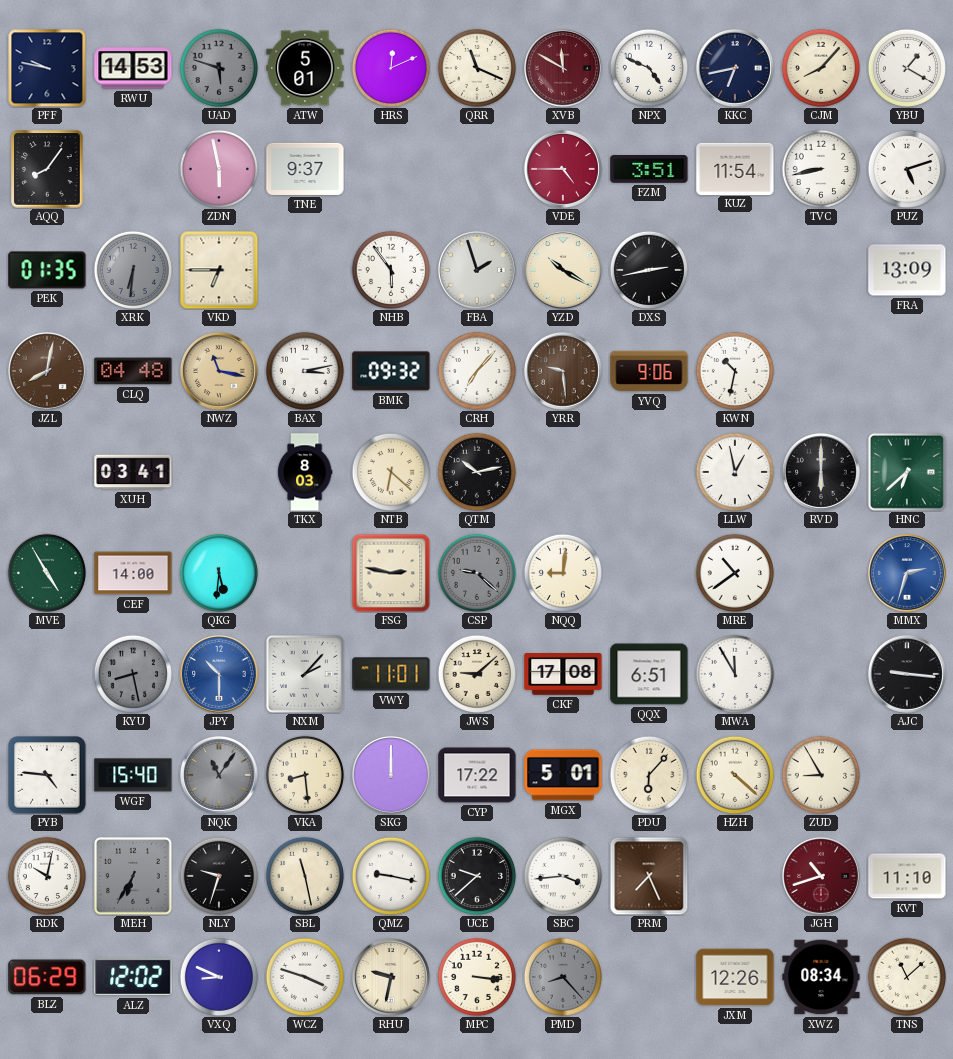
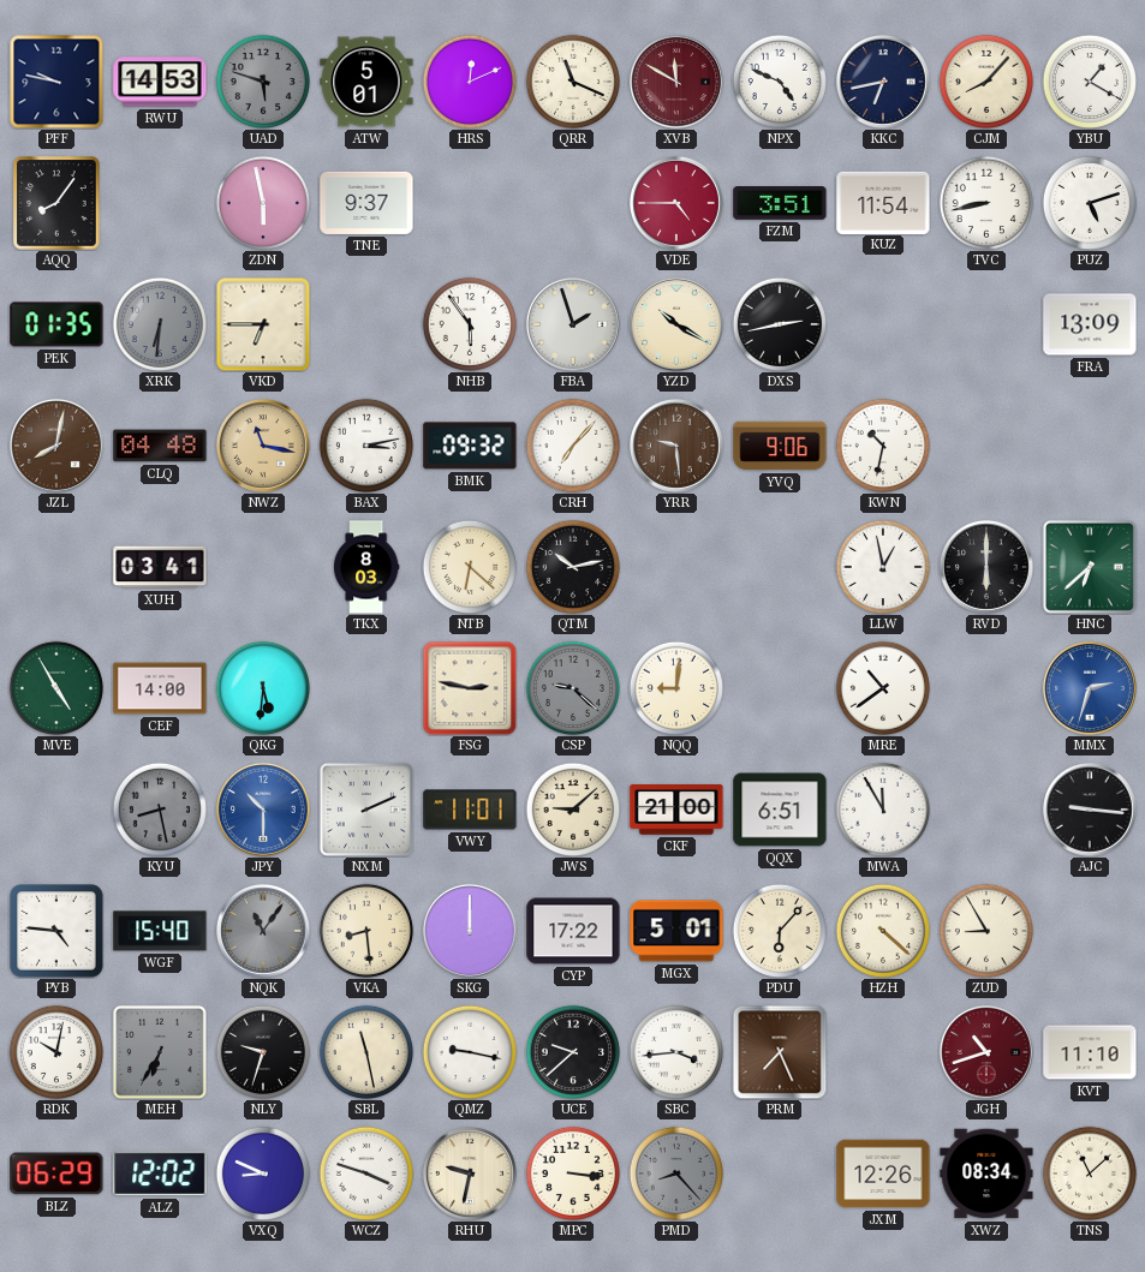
NXM: 2:07 -> 2:11 (366, 810)
CKF: 17:08 -> 21:00 (676, 811)
